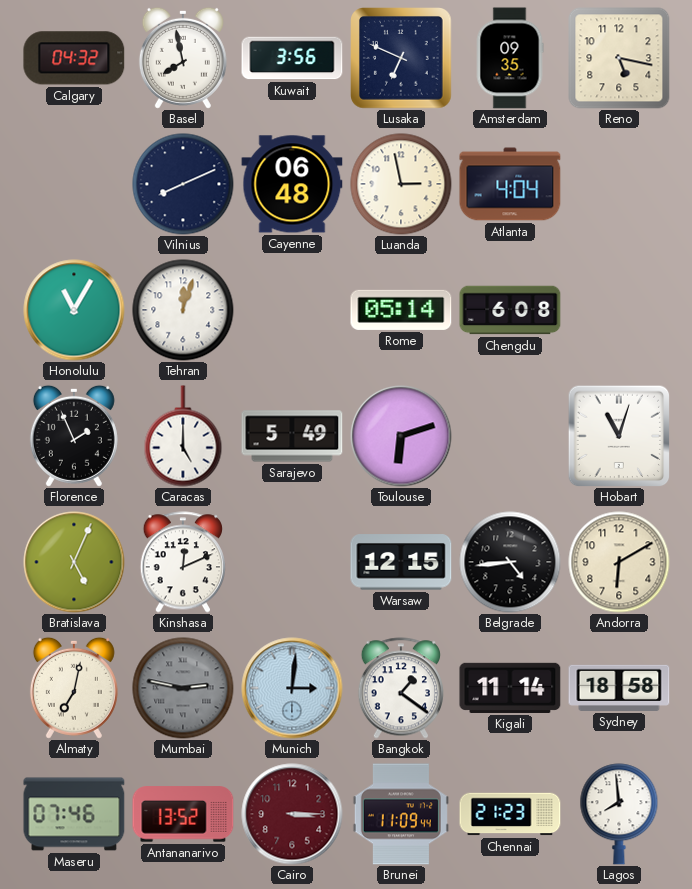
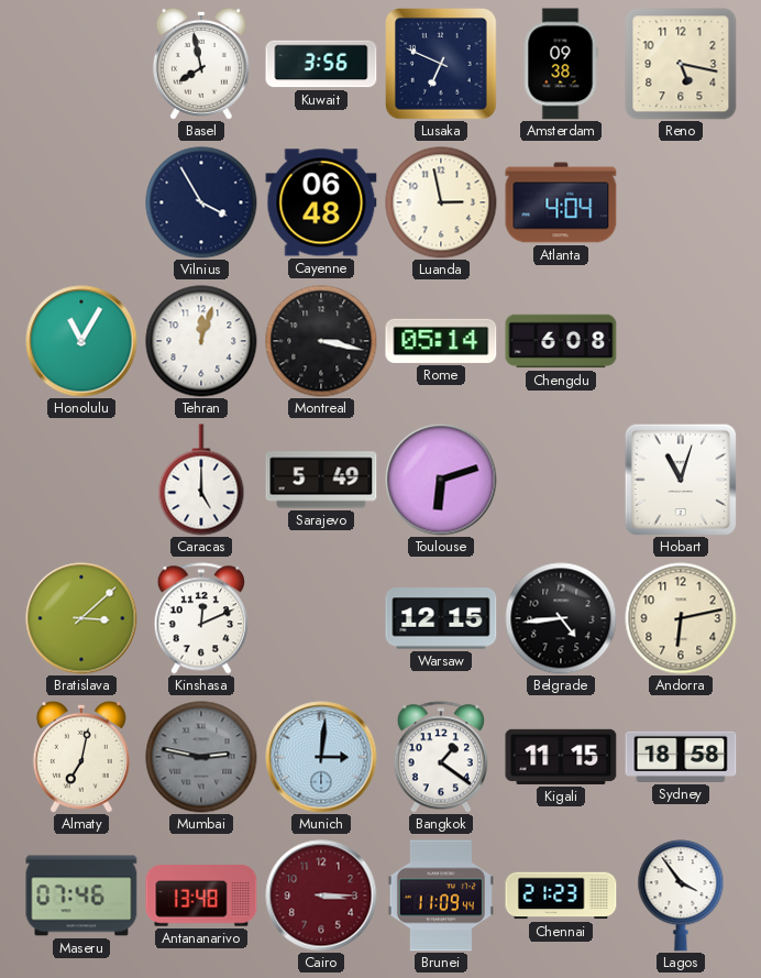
Calgary: 04:32 -> none (74, 58)
Amsterdam: 09:35 -> 09:38 (561, 64)
Vilnius: 8:11 -> 3:55 (201, 202)
Montreal: none -> 3:17 (321, 341)
Florence: 1:56 -> none (74, 436)
Bratislava: 5:04 -> 3:08 (81, 618)
Andorra: 6:10 -> 6:13 (681, 618)
Kigali: 11:14 -> 11:15 (561, 757)
Antananarivo: 13:52 -> 13:48 (201, 895)
Lagos: 7:59 -> 3:54 (681, 895)
